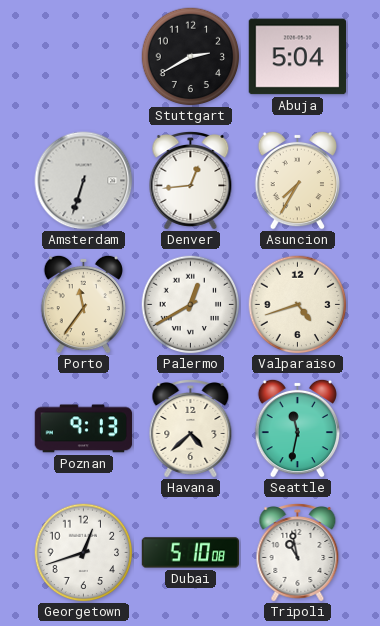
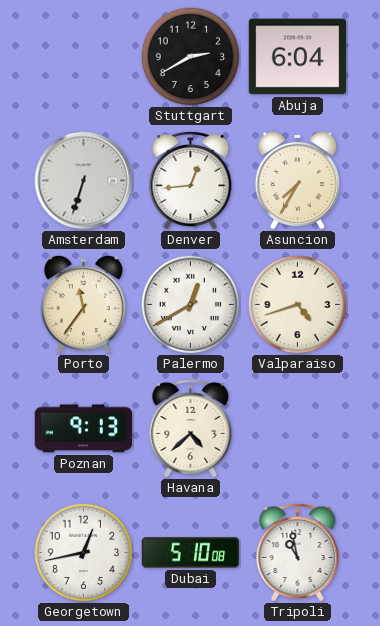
Abuja: 5:04 -> 6:04 (297, 57)
Seattle: 11:32 -> none (297, 428)
Georgetown: 12:42 -> 12:43 (84, 553)
